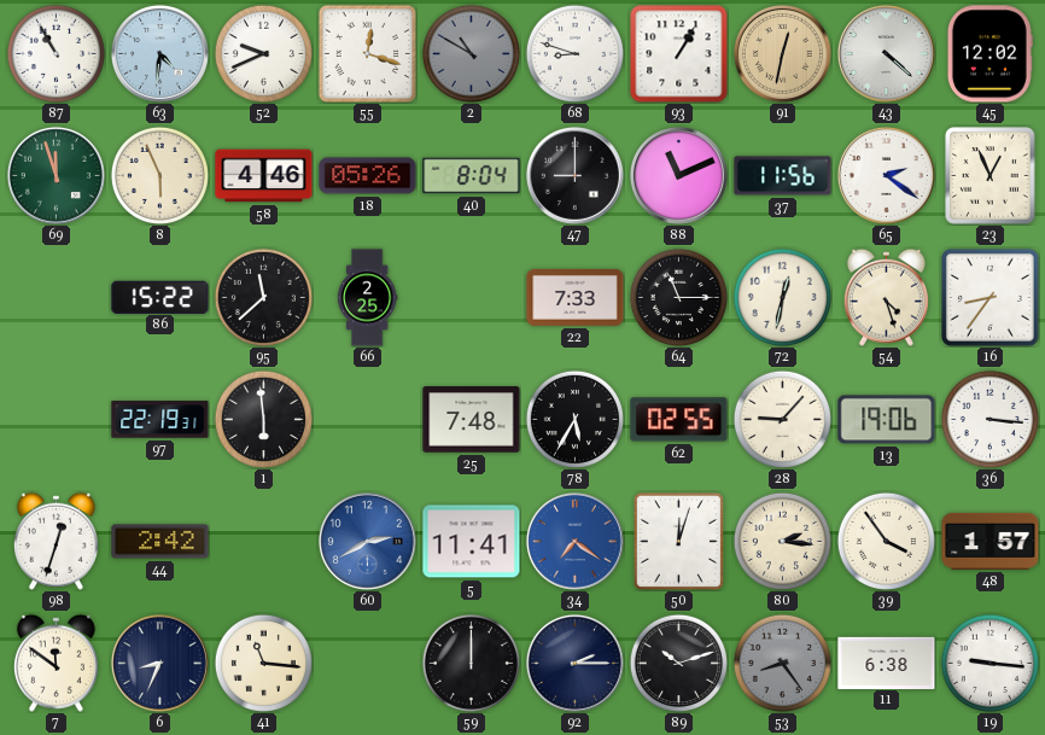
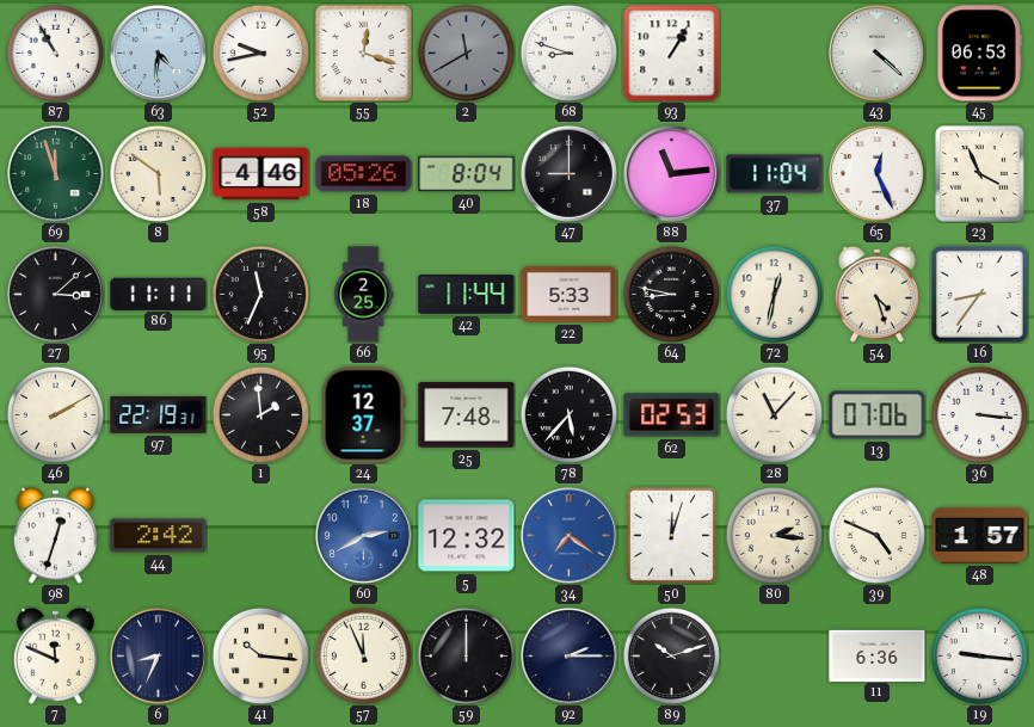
52: 9:41 -> 9:43 (260, 53)
2: 10:50 -> 11:40 (466, 53)
91: 12:32 -> none (782, 53)
45: 12:02 -> 06:53 (979, 54)
8: 5:56 -> 5:51 (158, 173)
88: 11:11 -> 11:14 (671, 173)
37: 11:56 -> 11:04 (775, 174)
65: 2:21 -> 12:26 (876, 173)
23: 12:56 -> 3:56 (980, 174)
27: none -> 3:08 (55, 294)
86: 15:22 -> 11:11 (159, 294)
95: 11:38 -> 11:34 (260, 294)
42: none -> 11:44 (467, 295)
22: 7:33 -> 5:33 (570, 294)
64: 11:15 -> 8:47 (671, 294)
46: none -> 2:10 (55, 414)
1: 5:59 -> 1:59 (260, 414)
24: none -> 12:37 (363, 415)
78: 5:35 -> 5:37 (568, 414)
62: 02:55 -> 02:53 (672, 415)
28: 9:07 -> 11:07 (774, 414)
13: 19:06 -> 07:06 (878, 415)
5: 11:41 -> 12:32 (467, 536)
39: 3:54 -> 4:49 (876, 535)
7: 11:51 -> 11:49 (55, 655)
41: 11:16 -> 10:16 (260, 655)
57: none -> 11:56 (363, 655)
53: 8:24 -> none (782, 663)
11: 6:38 -> 6:36 (878, 655)
